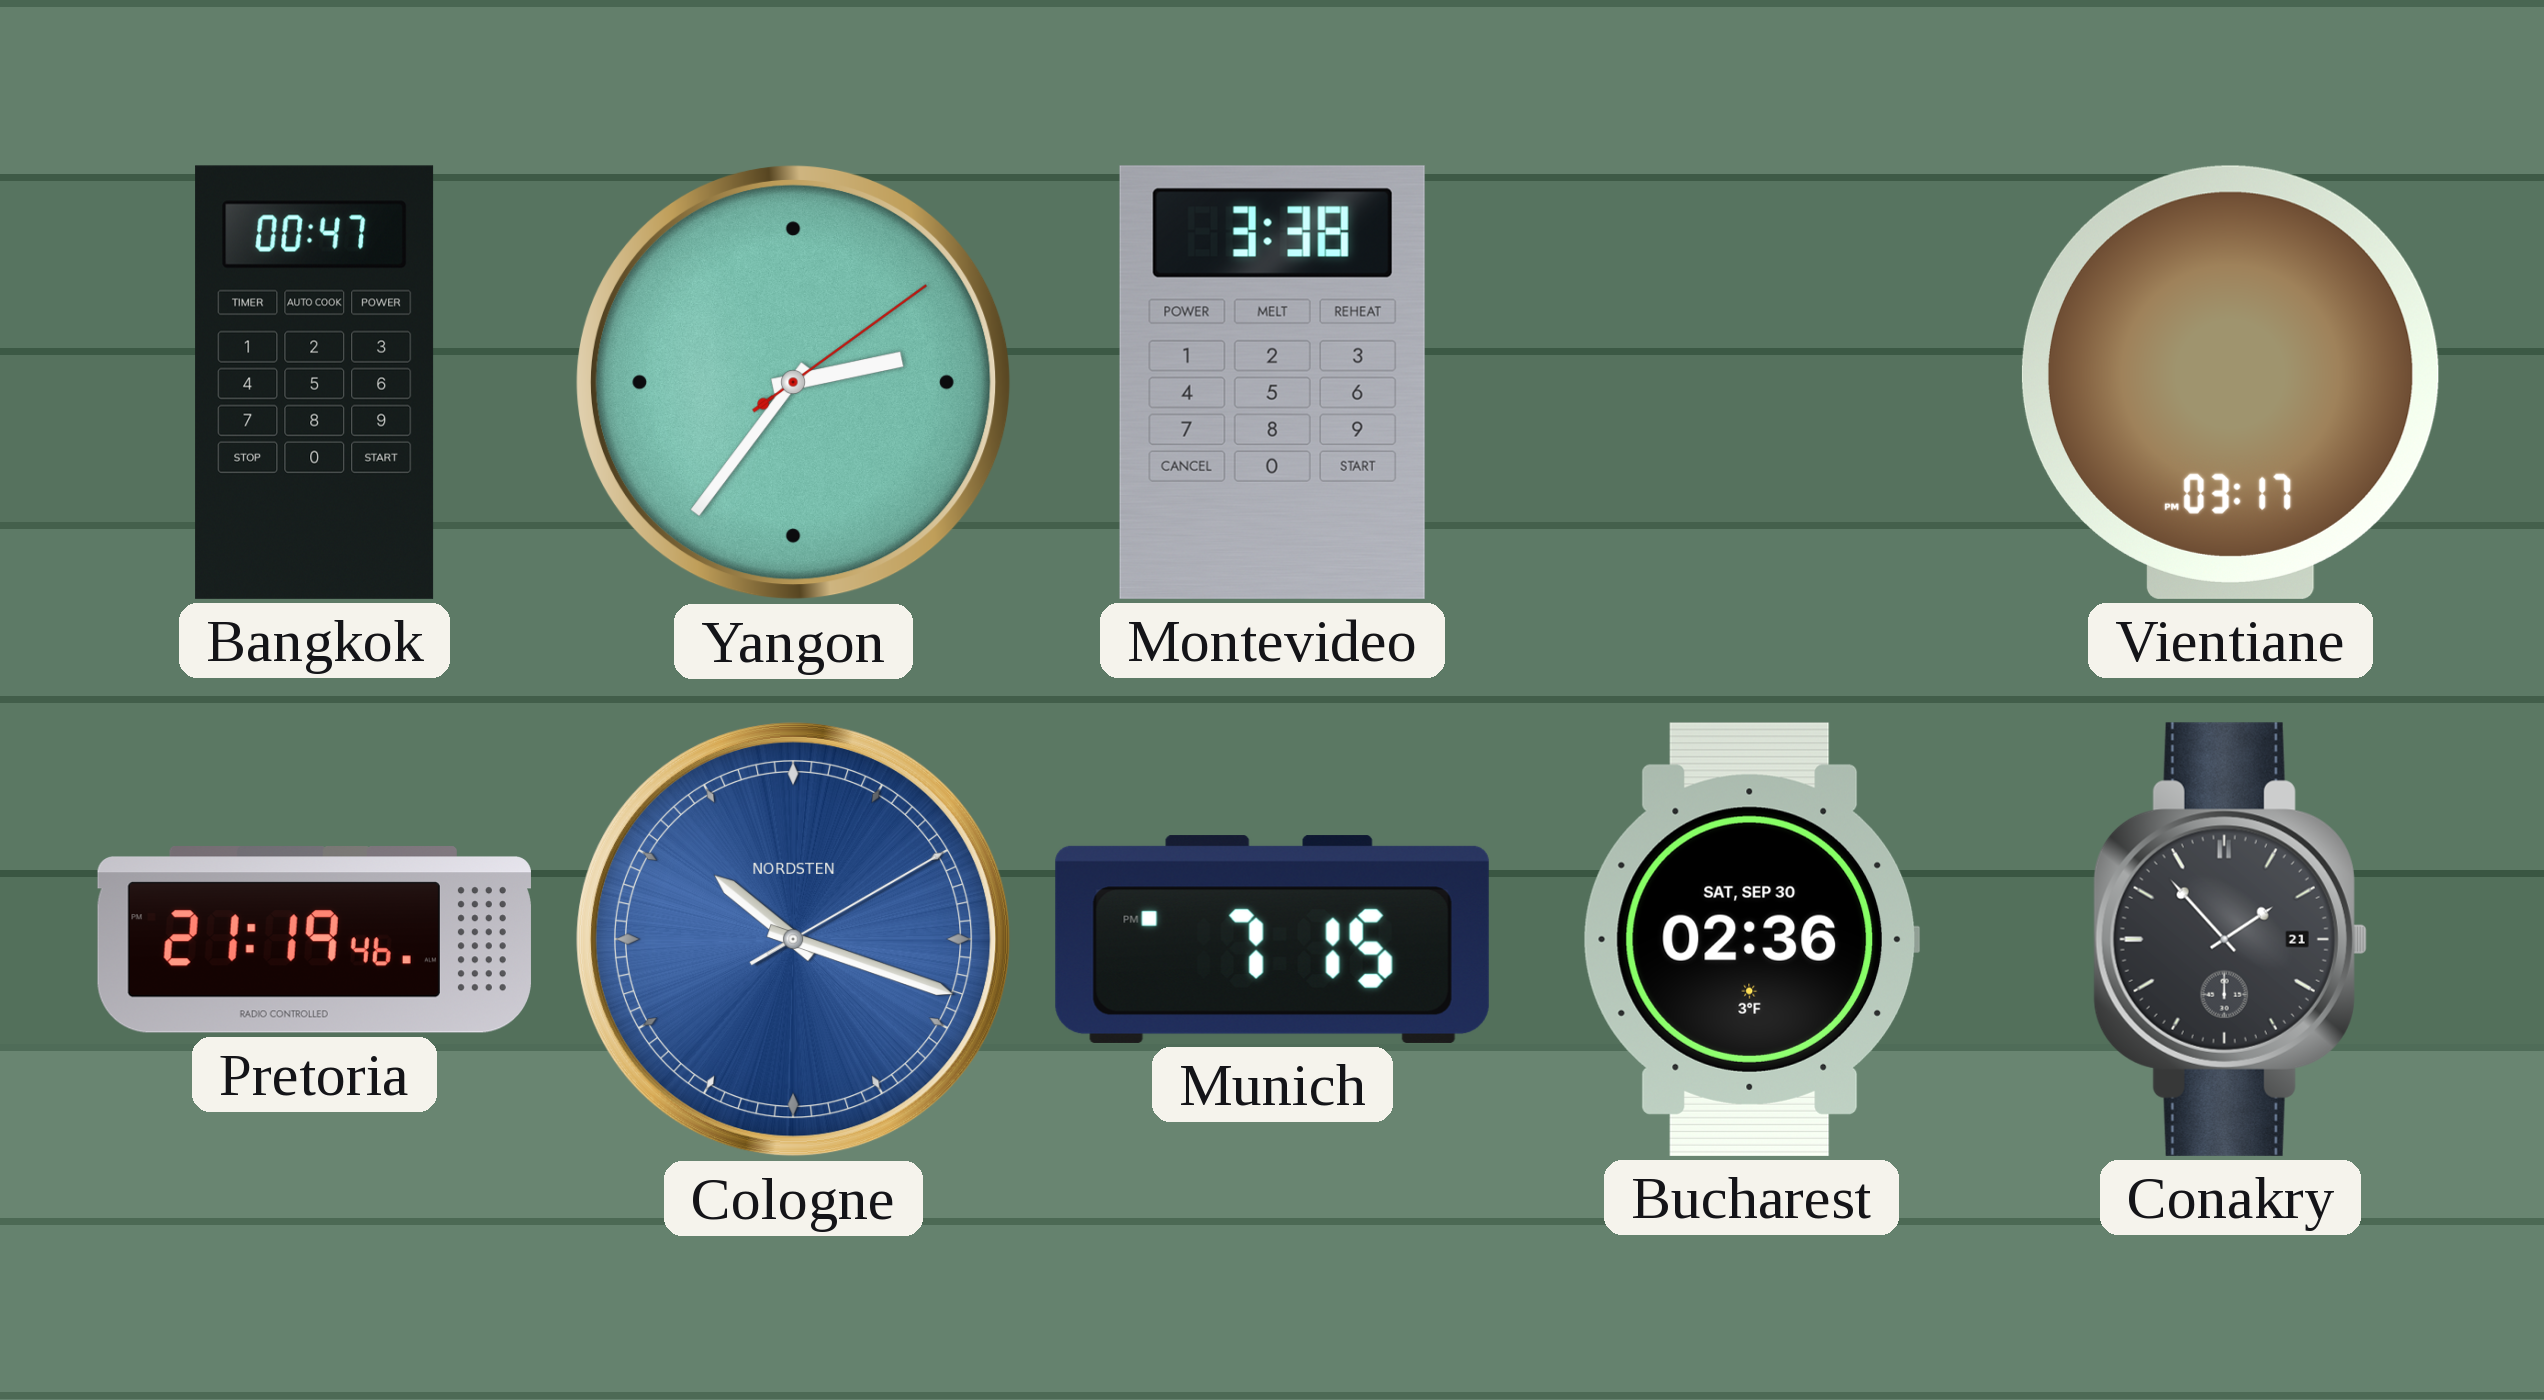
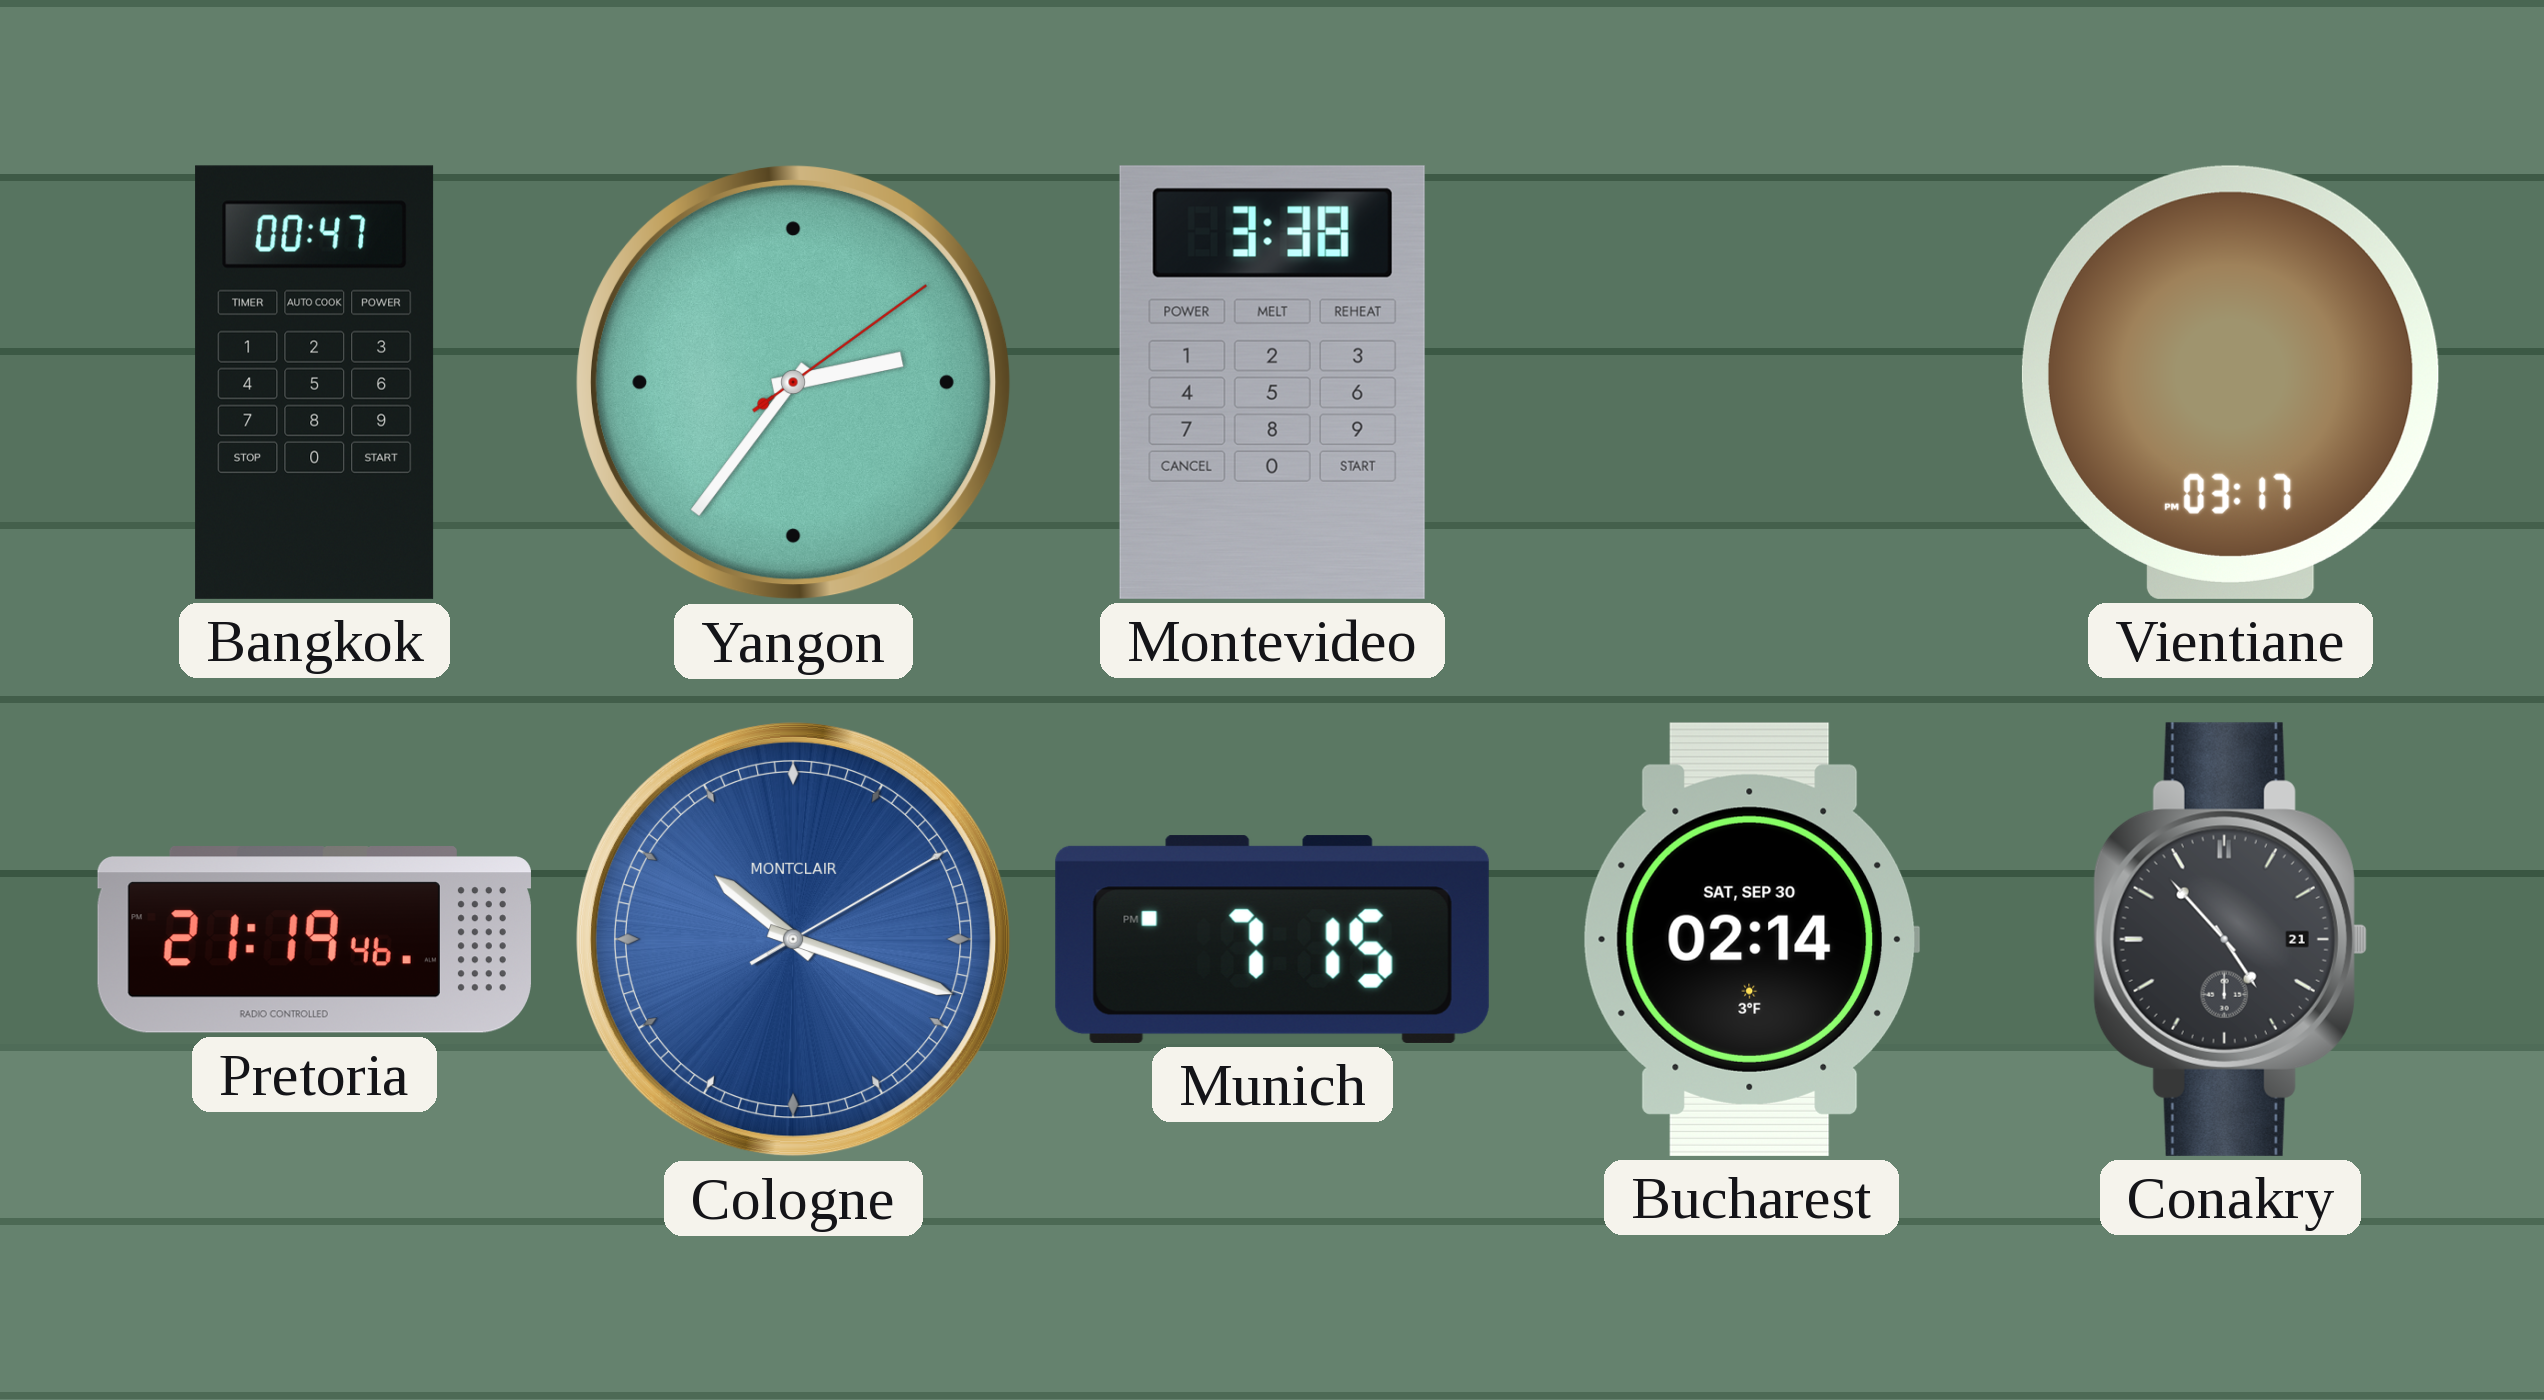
Cologne brand: NORDSTEN -> MONTCLAIR (793, 939)
Bucharest: 02:36 -> 02:14 (1751, 939)
Conakry: 1:53 -> 4:53 (2230, 939)
